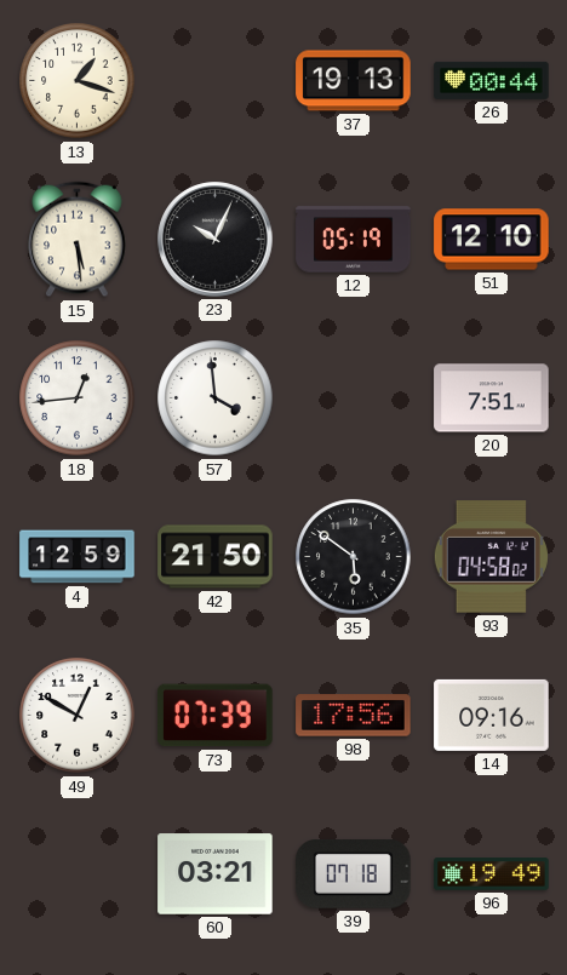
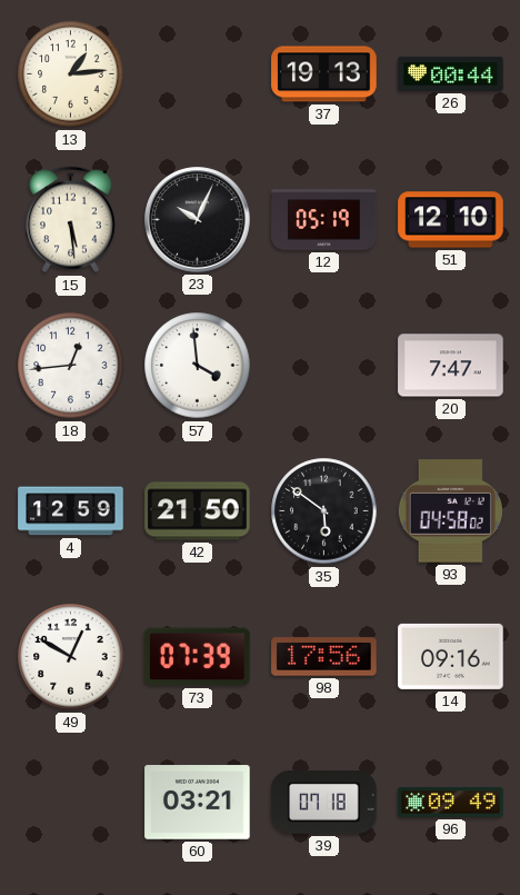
13: 1:18 -> 1:14 (71, 74)
20: 7:51 -> 7:47 (451, 366)
96: 19:49 -> 09:49 (451, 803)
